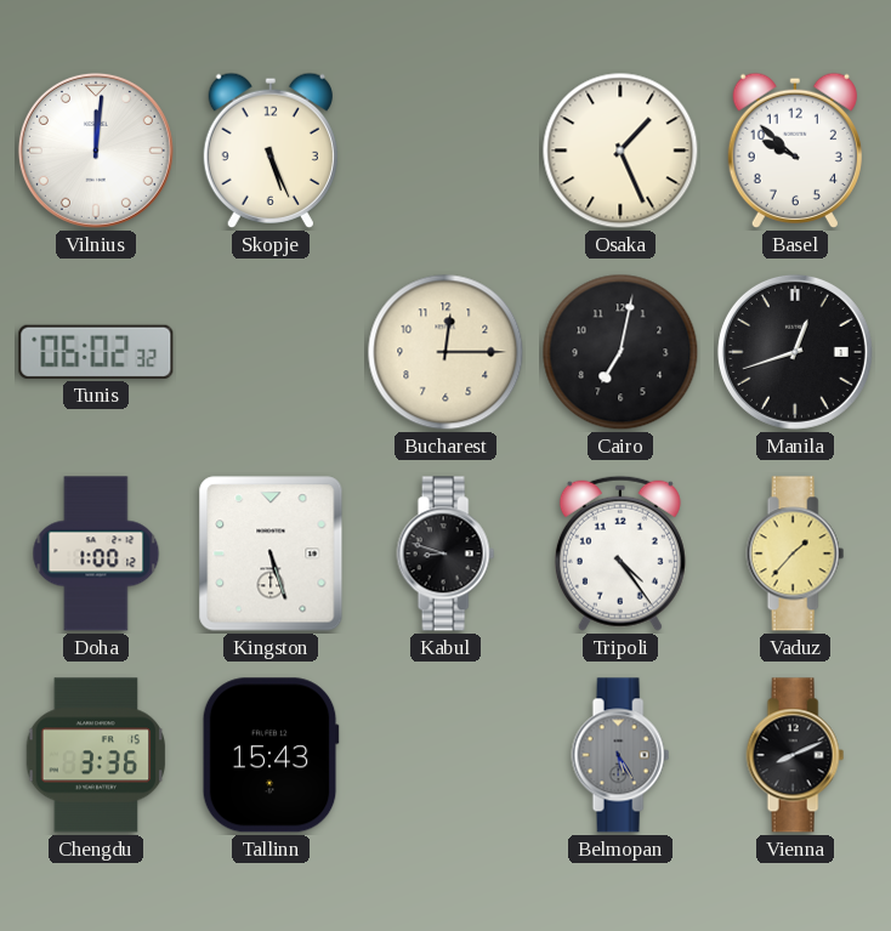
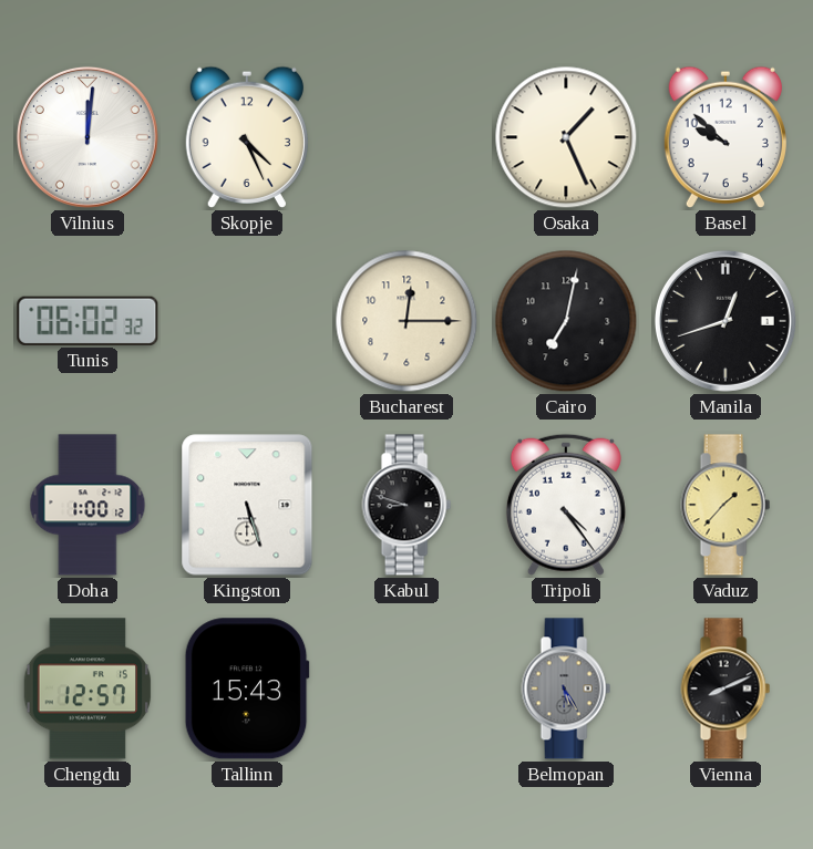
Skopje: 5:26 -> 4:26 (247, 137)
Chengdu: 3:36 -> 12:57 (88, 688)
